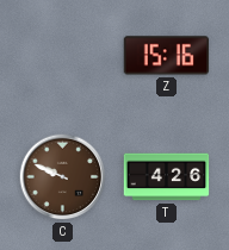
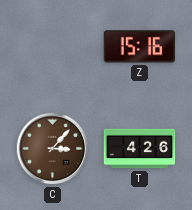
C: 9:49 -> 3:07 (53, 149)
